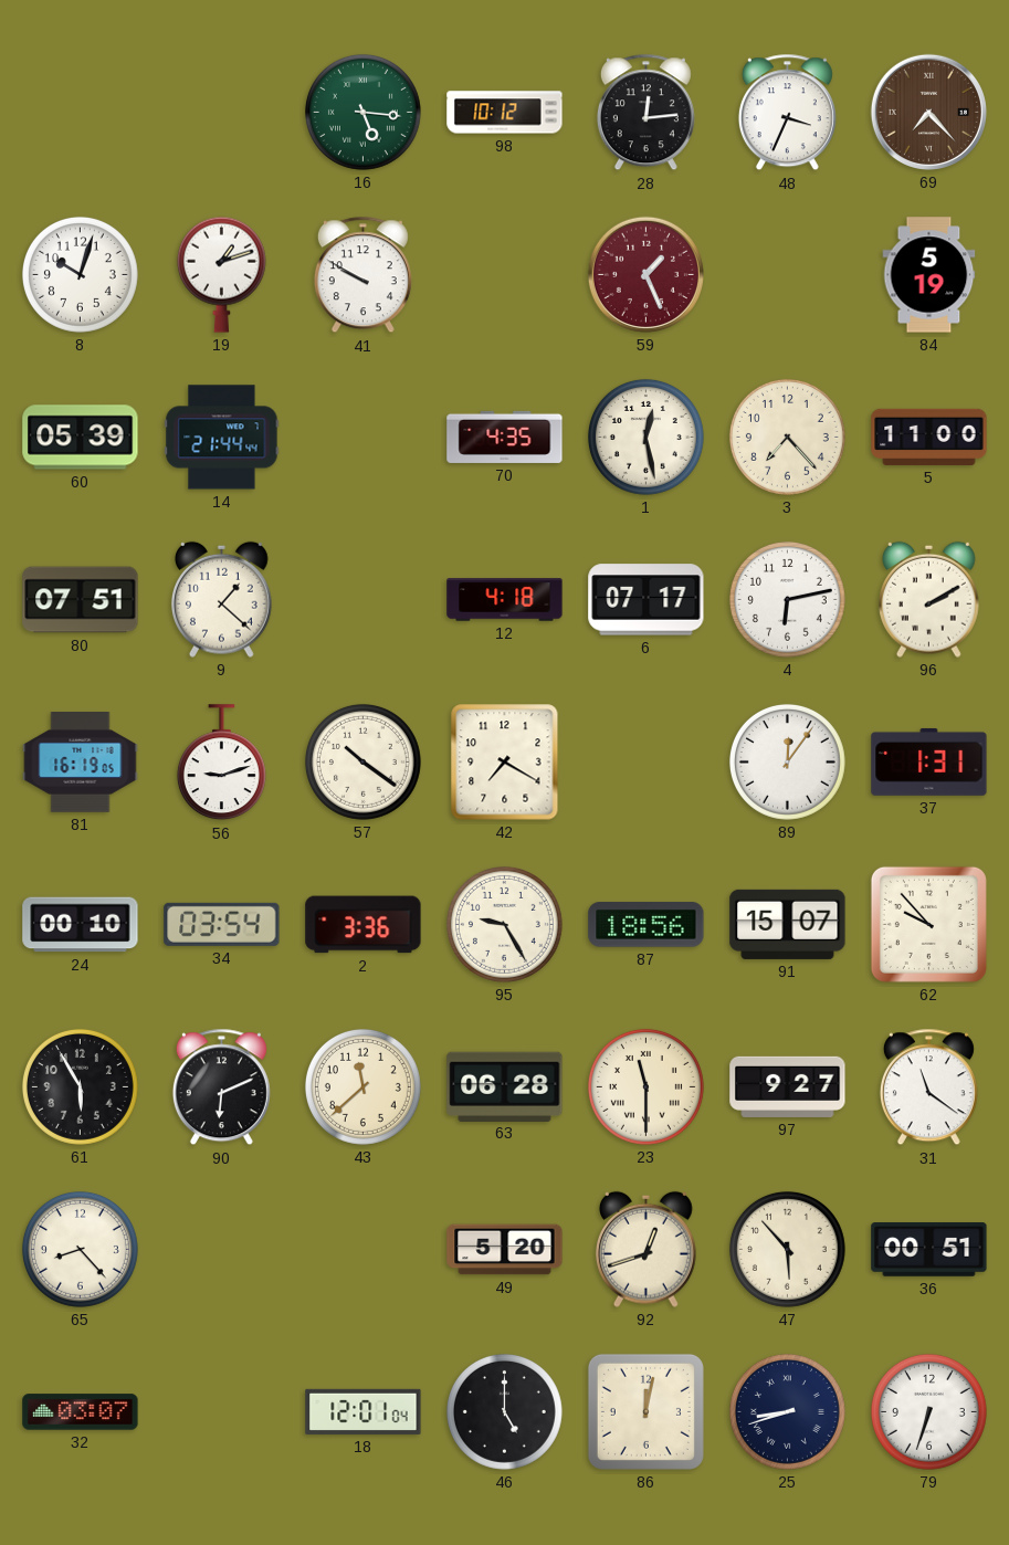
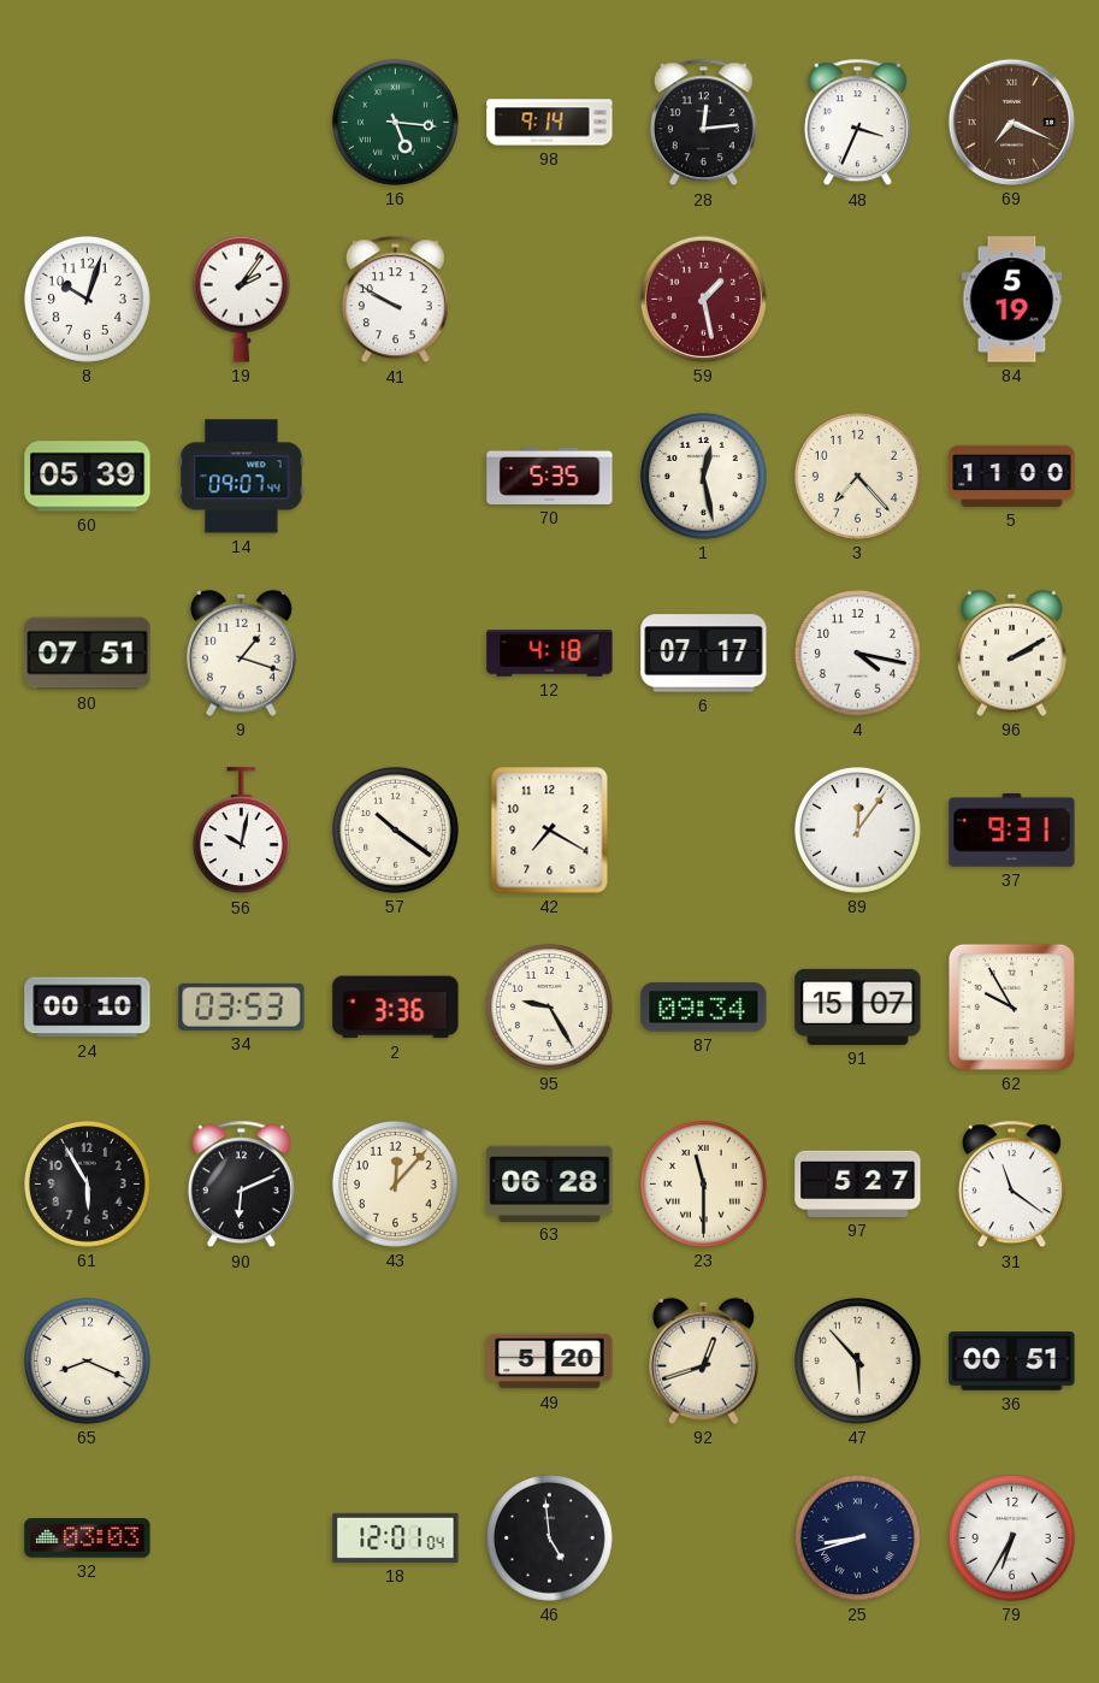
98: 10:12 -> 9:14 (550, 123)
69: 7:23 -> 7:19 (1011, 122)
19: 1:12 -> 2:06 (241, 299)
59: 1:26 -> 1:28 (703, 299)
14: 21:44 -> 09:07 (242, 477)
70: 4:35 -> 5:35 (550, 476)
9: 1:22 -> 1:18 (242, 652)
4: 6:13 -> 4:17 (857, 652)
81: 16:19 -> none (81, 763)
56: 9:12 -> 10:02 (241, 831)
37: 1:31 -> 9:31 (1012, 829)
34: 03:54 -> 03:53 (242, 1006)
87: 18:56 -> 09:34 (704, 1008)
62: 9:53 -> 9:55 (1011, 1006)
43: 11:38 -> 12:07 (395, 1183)
97: 9:27 -> 5:27 (858, 1183)
65: 8:23 -> 8:19 (87, 1360)
32: 03:07 -> 03:03 (88, 1539)
46: 5:00 -> 4:59 (549, 1537)
86: 12:02 -> none (645, 1411)
79: 6:33 -> 6:35 (1011, 1537)
